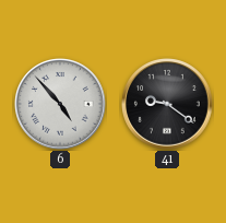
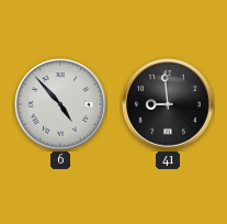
41: 9:21 -> 8:59 (169, 105)
